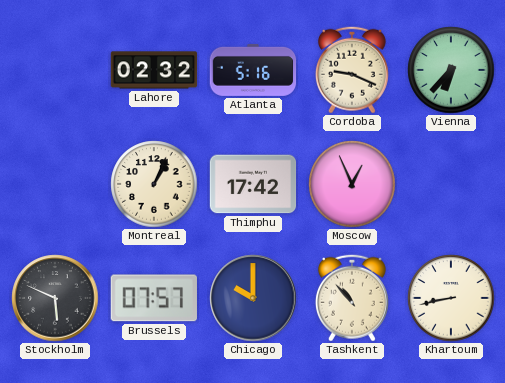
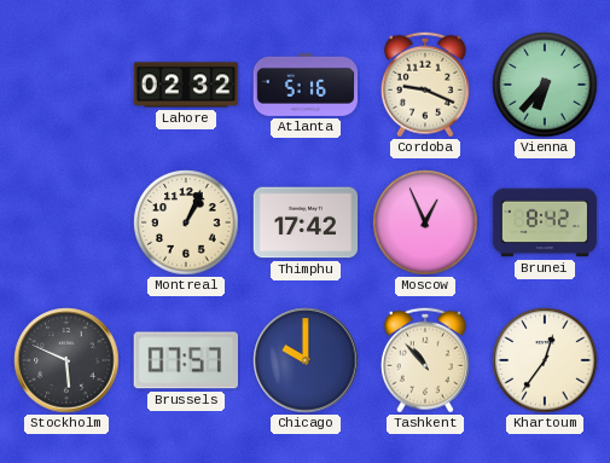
Brunei: none -> 8:42 (545, 222)
Khartoum: 8:43 -> 12:36 (545, 360)
